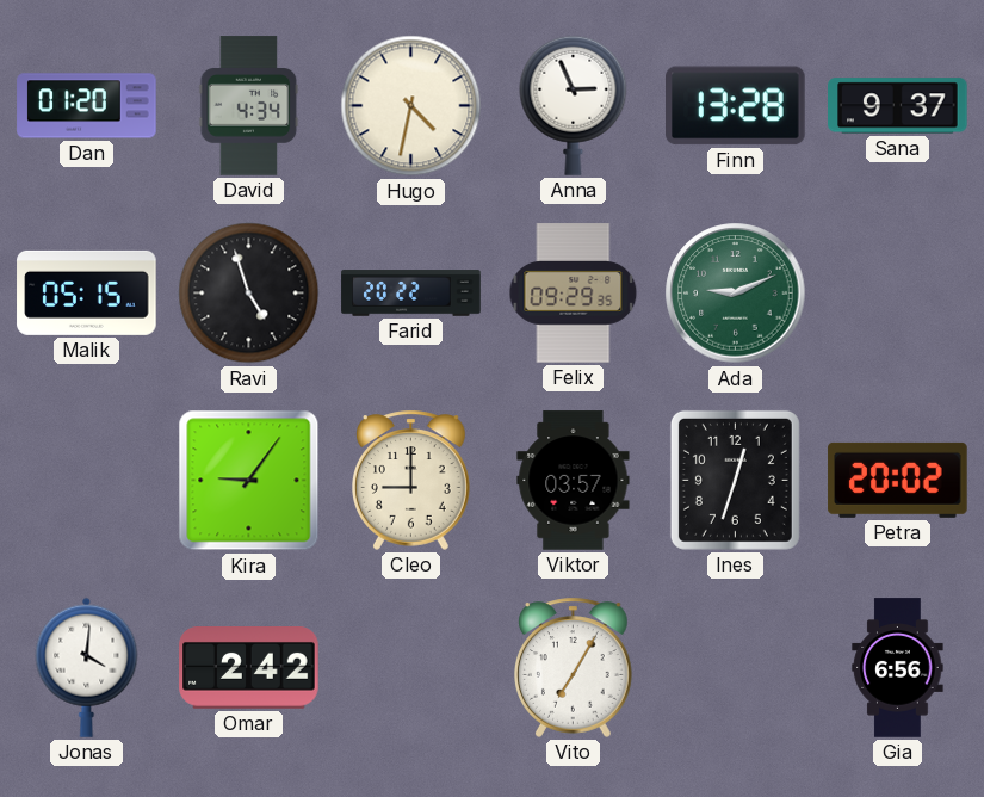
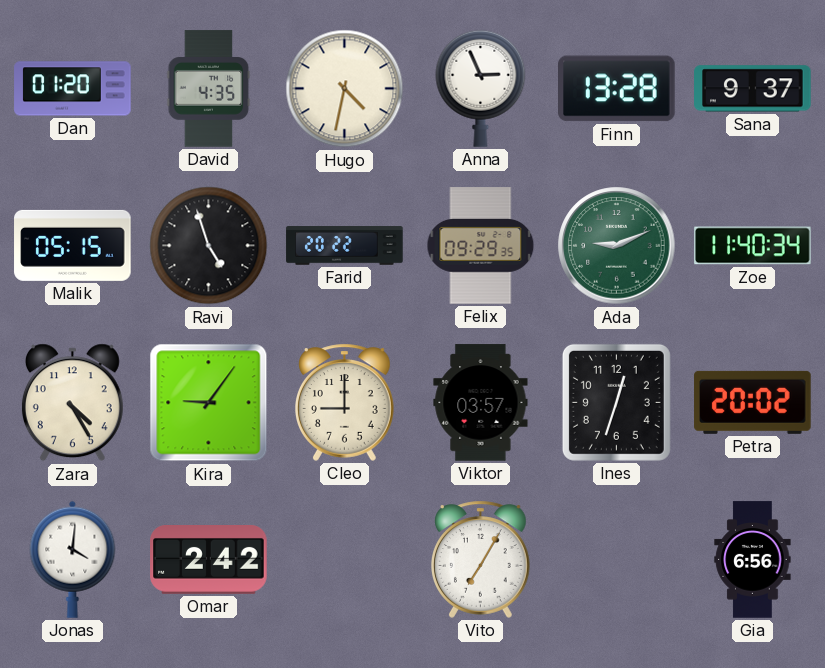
David: 4:34 -> 4:35 (209, 89)
Zoe: none -> 11:40 (753, 246)
Zara: none -> 4:25 (72, 403)
